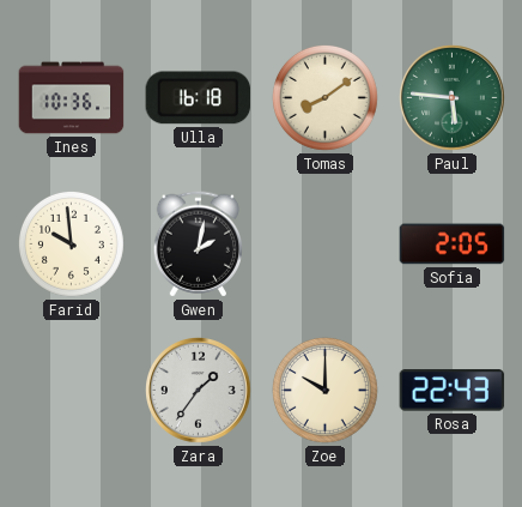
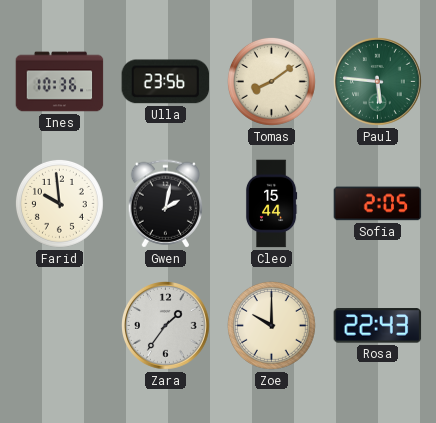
Ulla: 16:18 -> 23:56 (166, 82)
Cleo: none -> 15:44 (271, 204)
